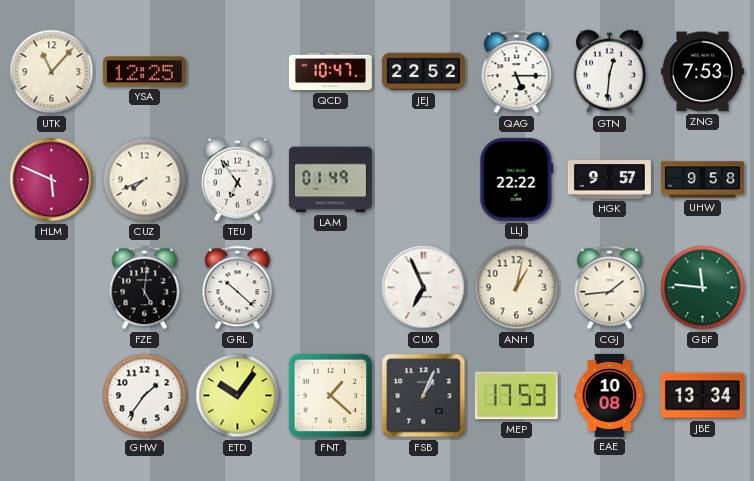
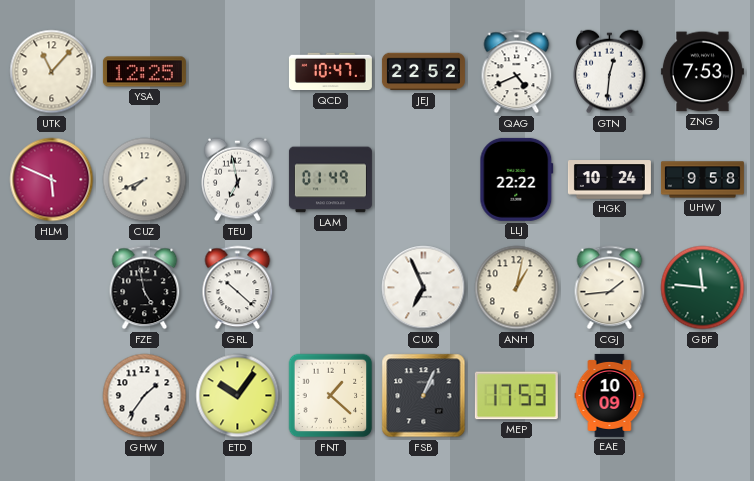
QAG: 5:15 -> 4:41 (517, 72)
TEU: 6:54 -> 6:58 (238, 180)
HGK: 9:57 -> 10:24 (609, 180)
FZE: 5:01 -> 4:58 (145, 288)
EAE: 10:08 -> 10:09 (610, 395)
JBE: 13:34 -> none (702, 396)
